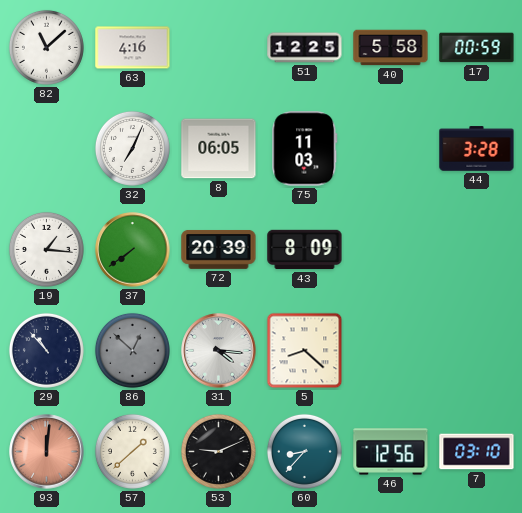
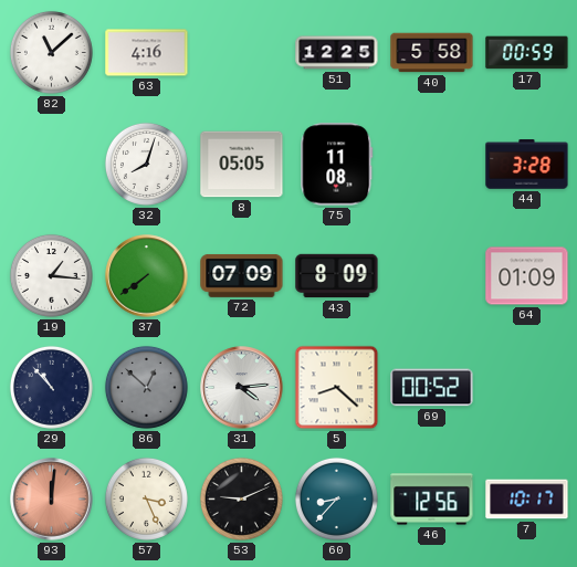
32: 7:04 -> 8:03 (146, 164)
8: 06:05 -> 05:05 (242, 165)
75: 11:03 -> 11:08 (337, 165)
72: 20:39 -> 07:09 (242, 275)
64: none -> 01:09 (527, 276)
31: 4:16 -> 4:14 (242, 388)
69: none -> 00:52 (432, 388)
57: 1:38 -> 3:26 (146, 498)
7: 03:10 -> 10:17 (527, 500)
